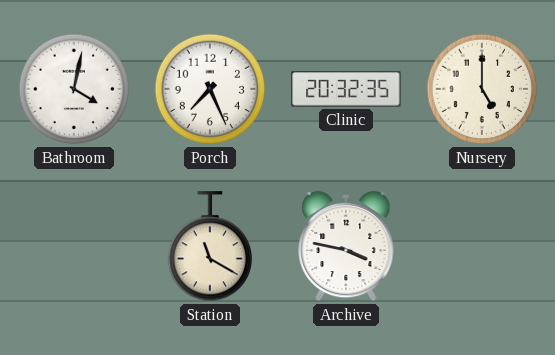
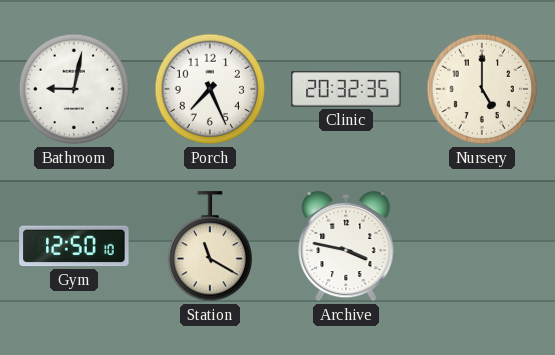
Bathroom: 4:02 -> 9:02 (74, 89)
Gym: none -> 12:50 (74, 246)
